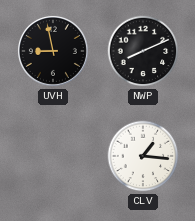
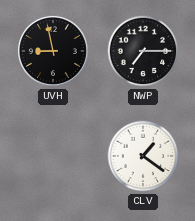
NWP: 8:11 -> 7:15 (143, 51)
CLV: 1:16 -> 1:21 (143, 156)
